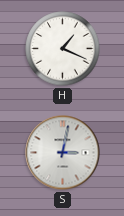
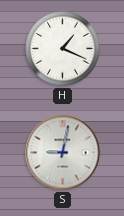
S: 3:02 -> 9:02 (63, 153)
